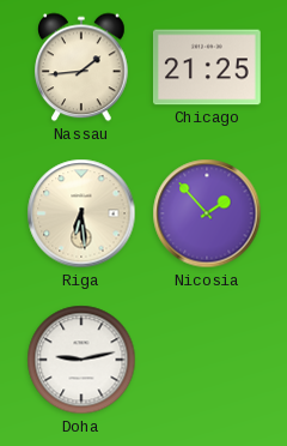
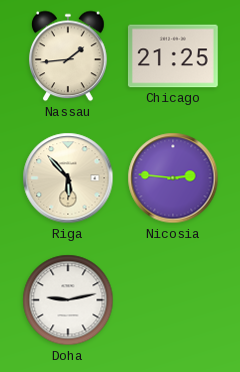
Riga: 6:29 -> 5:53 (68, 178)
Nicosia: 1:53 -> 2:46 (173, 178)
